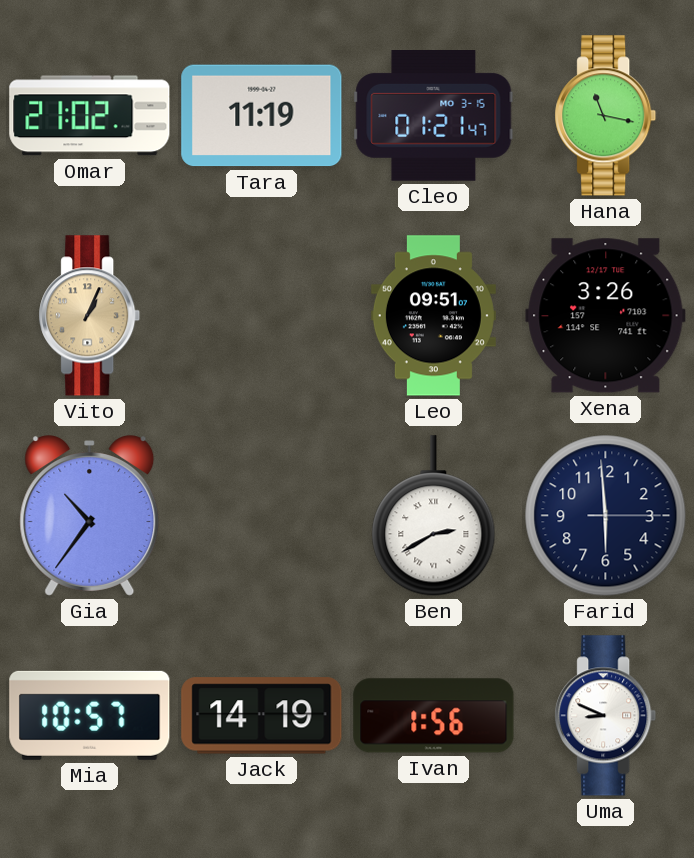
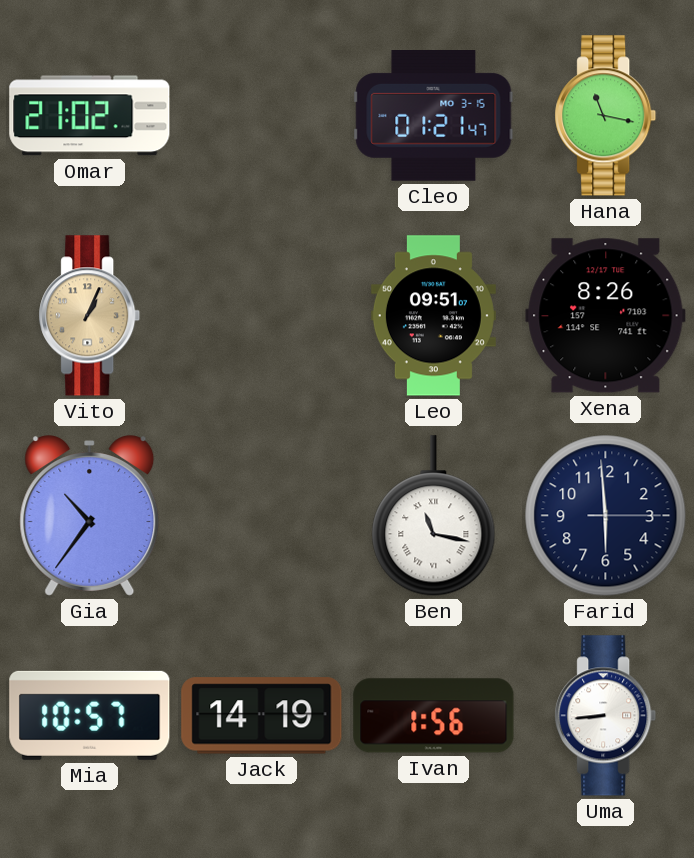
Tara: 11:19 -> none (262, 116)
Xena: 3:26 -> 8:26 (606, 316)
Ben: 2:40 -> 11:17 (434, 516)
Uma: 8:49 -> 8:44 (606, 716)
